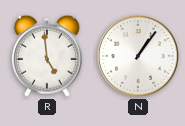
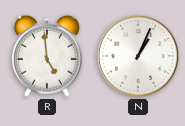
N: 1:06 -> 1:04 (138, 56)
